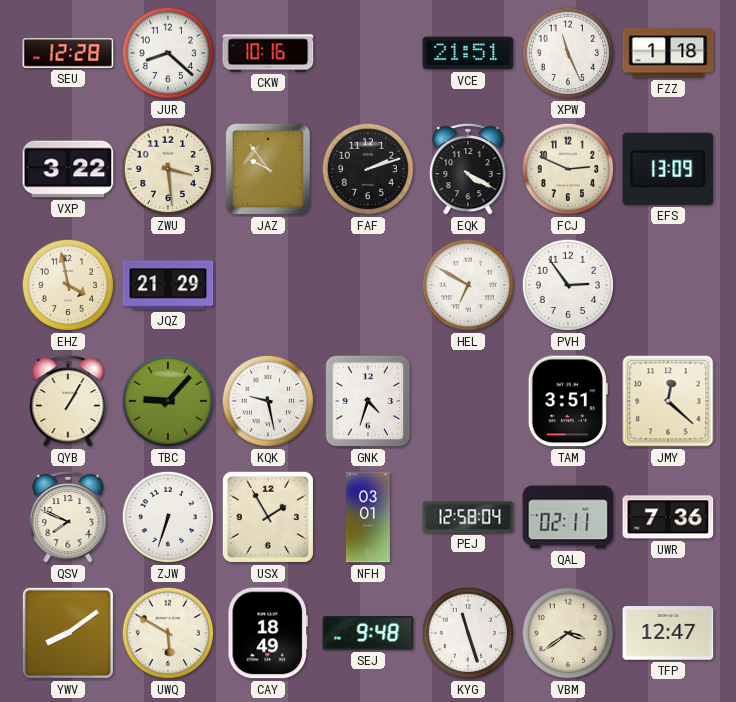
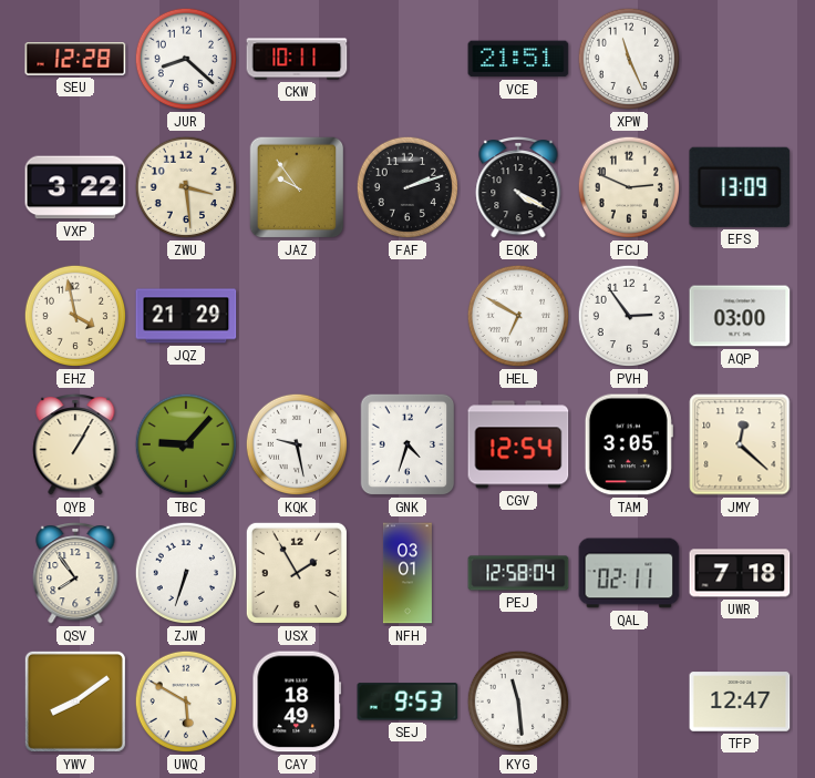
CKW: 10:16 -> 10:11 (297, 59)
FZZ: 1:18 -> none (668, 53)
AQP: none -> 03:00 (740, 316)
CGV: none -> 12:54 (518, 444)
TAM: 3:51 -> 3:05 (629, 444)
QSV: 7:49 -> 7:54 (75, 574)
UWR: 7:36 -> 7:18 (740, 573)
SEJ: 9:48 -> 9:53 (407, 702)
KYG: 11:27 -> 11:29 (518, 702)
VBM: 3:39 -> none (568, 633)
